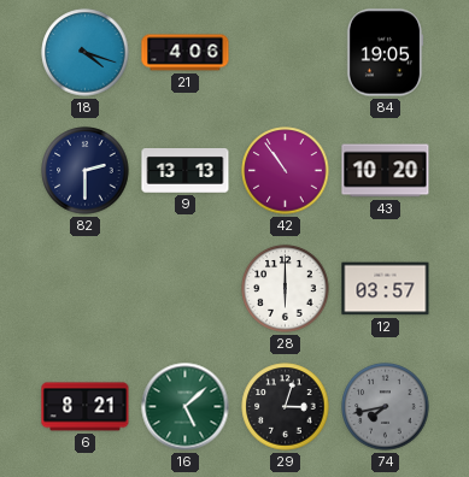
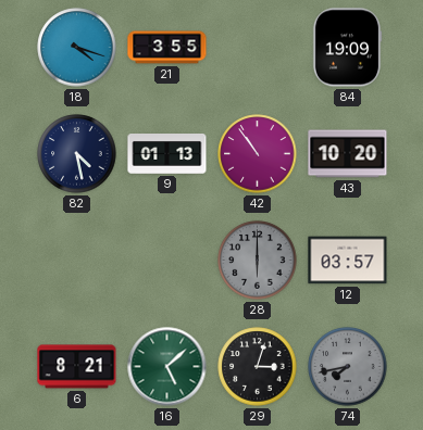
21: 4:06 -> 3:55 (167, 48)
84: 19:05 -> 19:09 (347, 48)
82: 2:30 -> 4:28 (77, 154)
9: 13:13 -> 01:13 (167, 154)
28 dial: white -> grey (258, 261)
